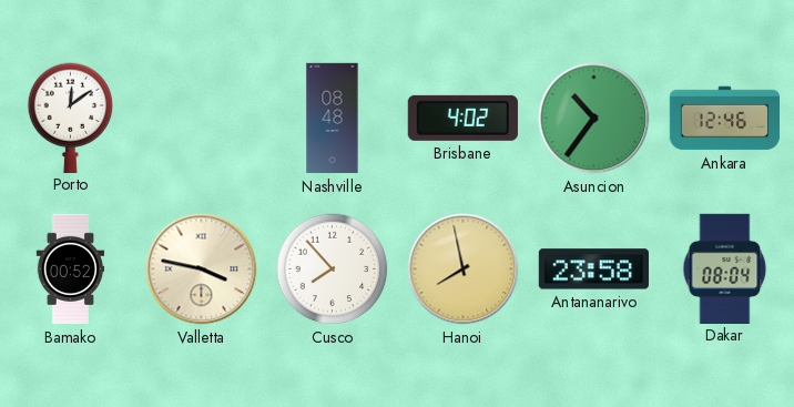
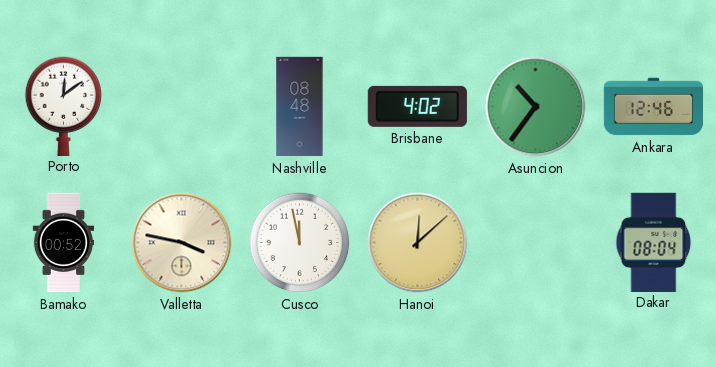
Cusco: 7:53 -> 11:58 (300, 243)
Hanoi: 7:58 -> 12:08 (418, 243)
Antananarivo: 23:58 -> none (593, 269)
